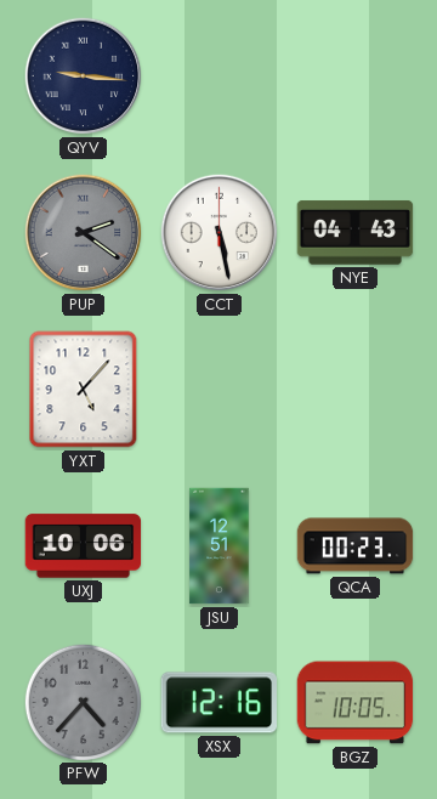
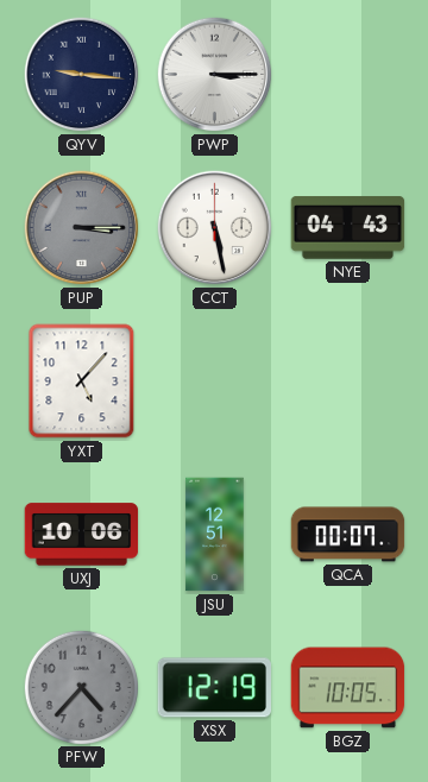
PWP: none -> 3:15 (215, 75)
PUP: 2:21 -> 3:15 (82, 228)
QCA: 00:23 -> 00:07 (348, 535)
XSX: 12:16 -> 12:19 (214, 688)
